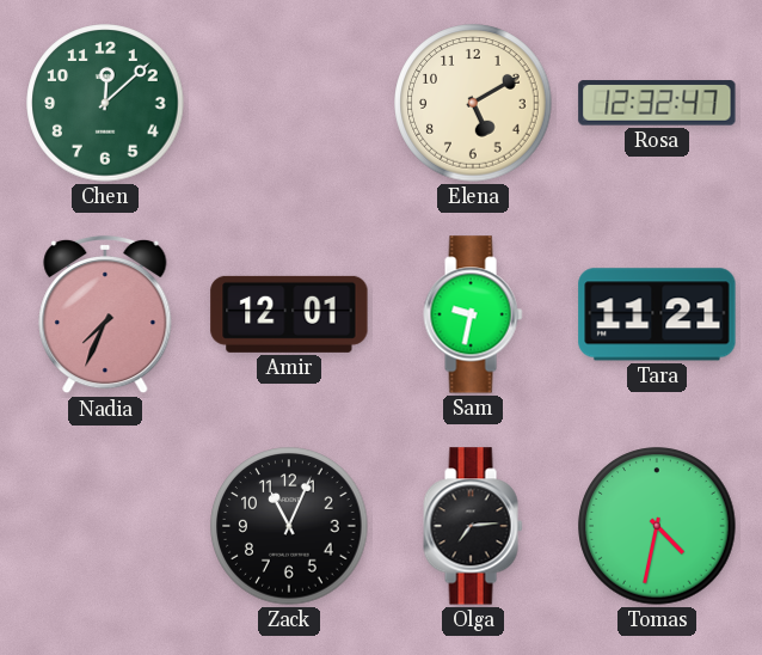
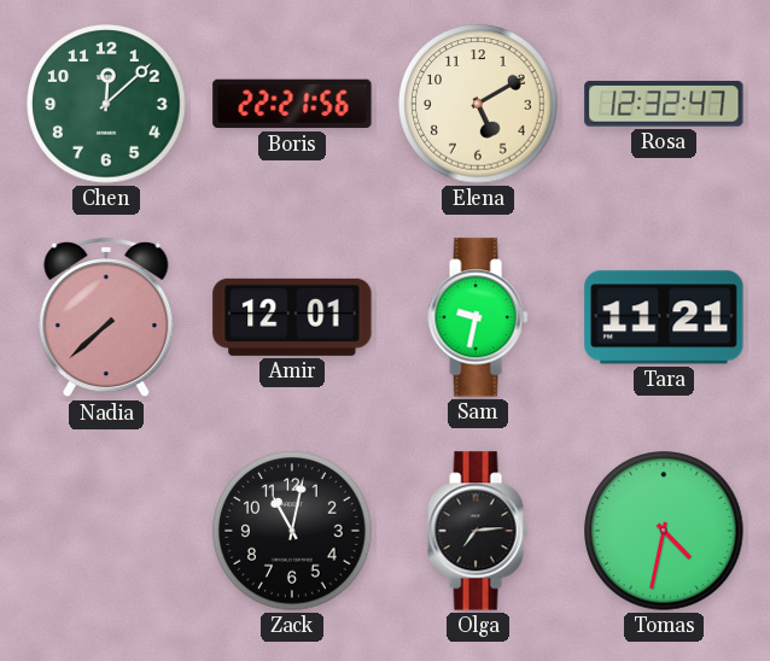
Boris: none -> 22:21 (292, 104)
Nadia: 7:34 -> 7:38 (106, 317)
Zack: 11:04 -> 11:02 (292, 531)
